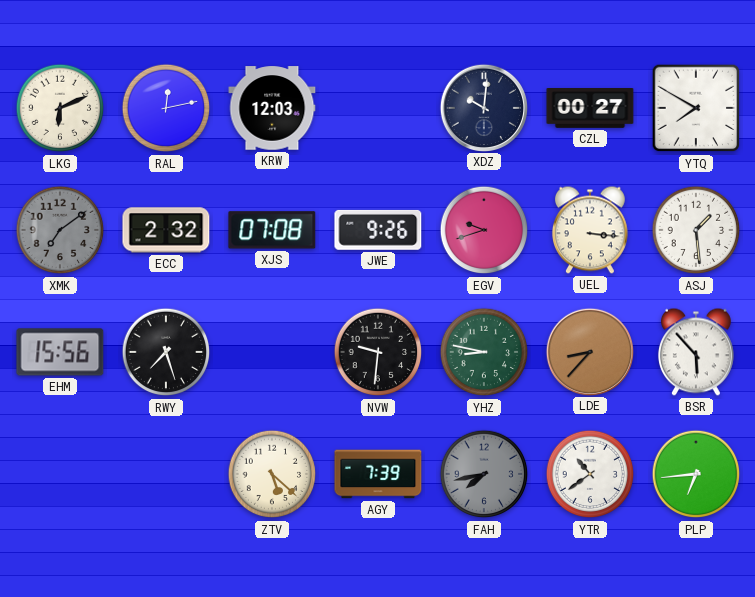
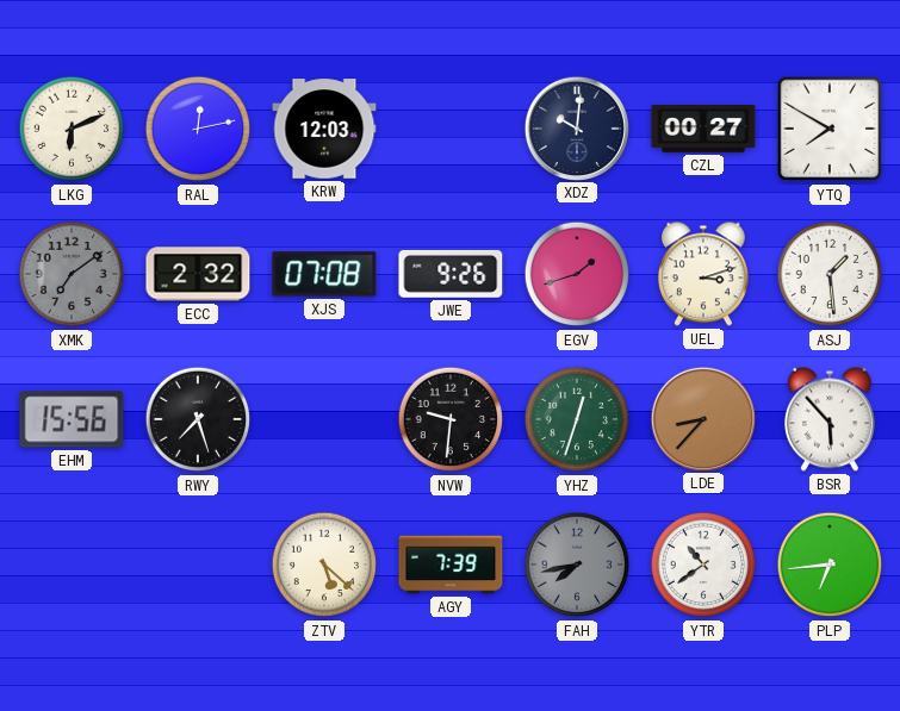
EGV: 9:42 -> 1:42 (577, 274)
UEL: 3:16 -> 3:12 (703, 274)
YHZ: 8:47 -> 12:33 (577, 419)
